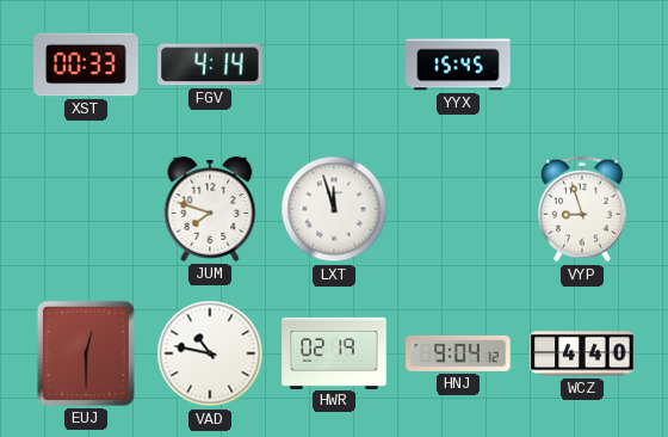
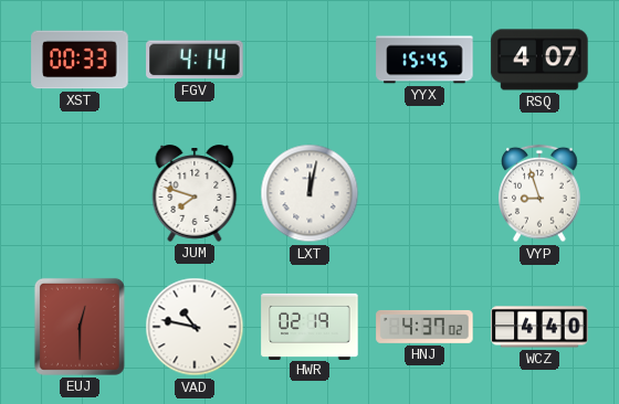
RSQ: none -> 4:07 (539, 60)
LXT: 11:57 -> 12:02 (309, 193)
HNJ: 9:04 -> 4:37 (424, 327)
